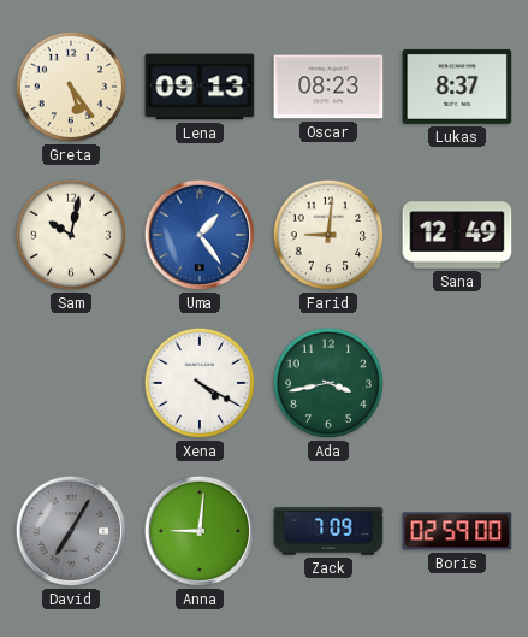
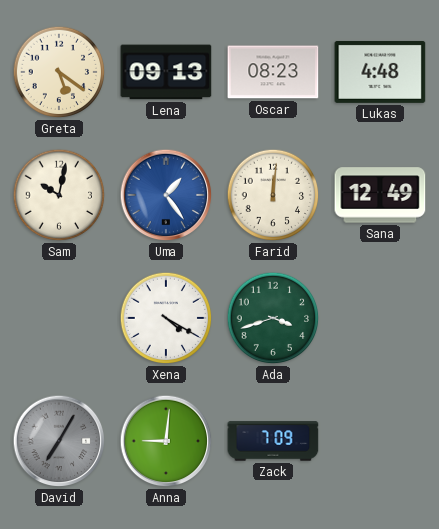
Greta: 5:24 -> 5:21 (59, 72)
Lukas: 8:37 -> 4:48 (380, 72)
Farid: 9:01 -> 12:01 (273, 195)
Ada: 3:43 -> 3:42 (273, 318)
Boris: 02:59 -> none (457, 531)
